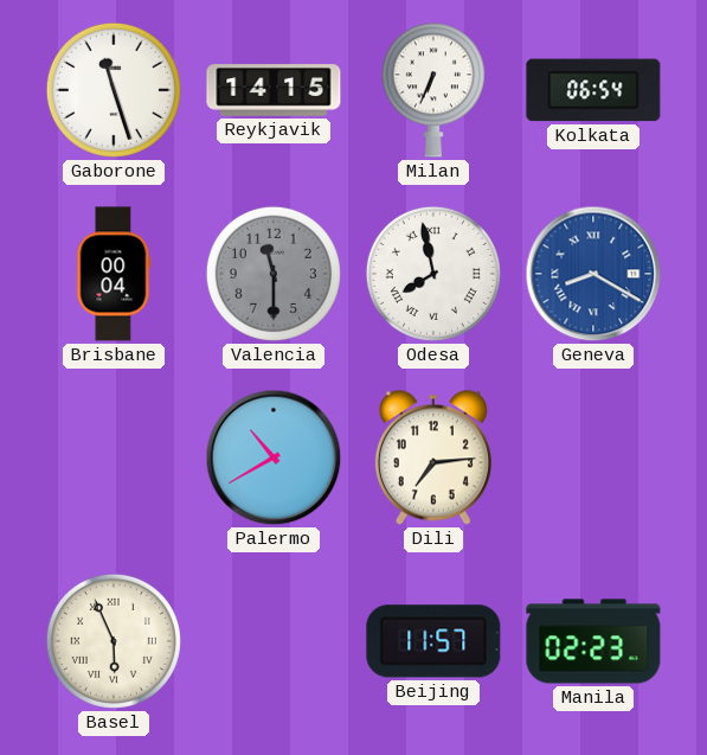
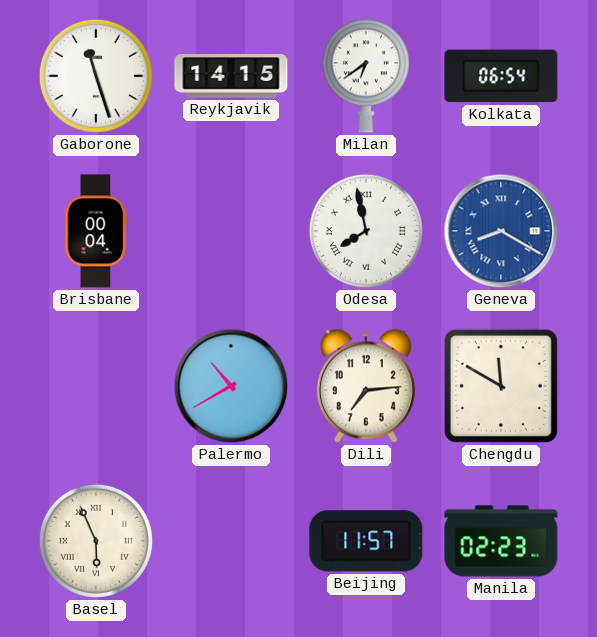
Milan: 6:34 -> 6:39 (366, 76)
Valencia: 11:30 -> none (274, 274)
Chengdu: none -> 11:50 (501, 386)
